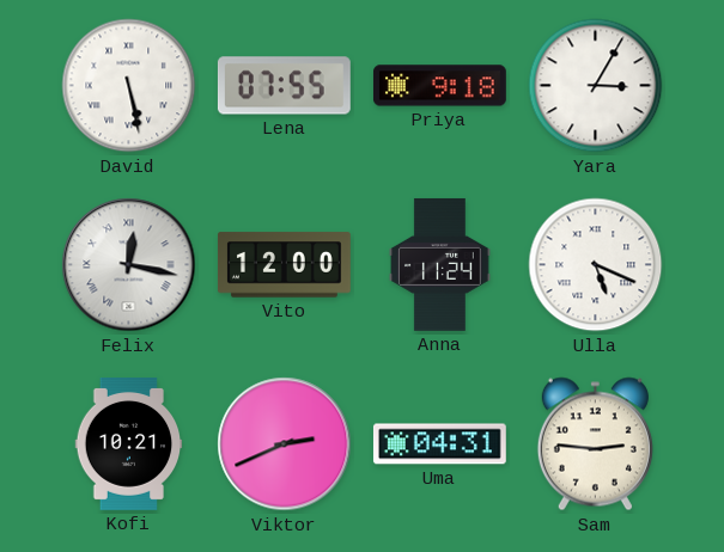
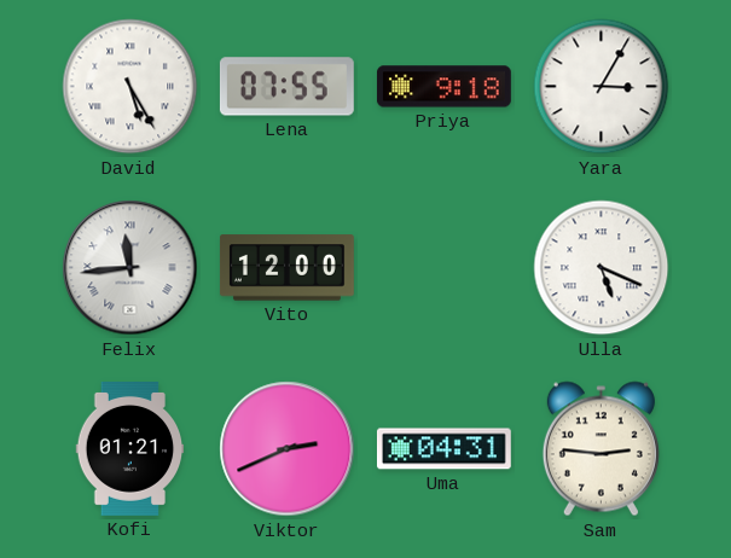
David: 5:28 -> 5:25 (130, 87)
Felix: 12:17 -> 11:44 (130, 268)
Anna: 11:24 -> none (440, 264)
Kofi: 10:21 -> 01:21 (130, 449)
